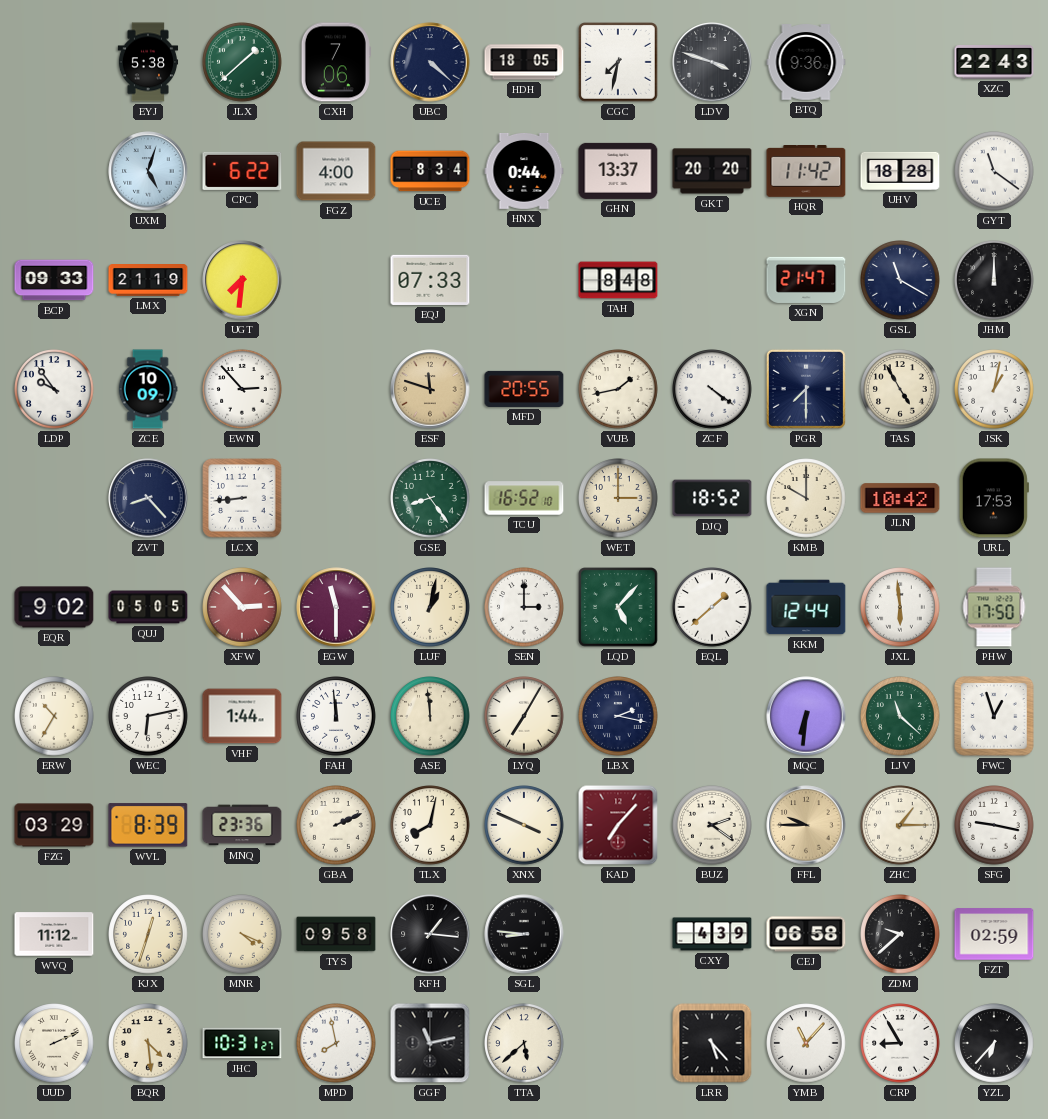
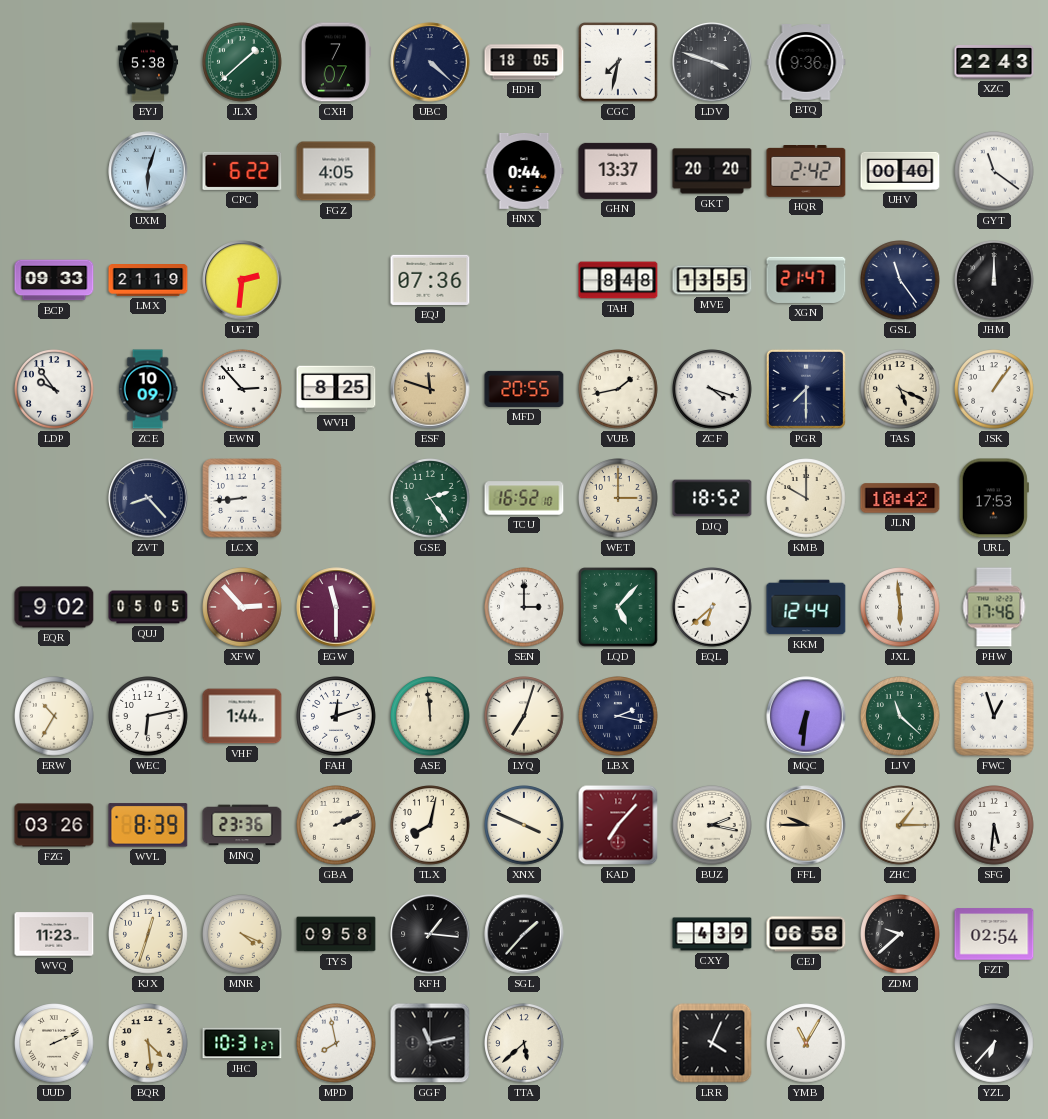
CXH: 7:06 -> 7:07 (336, 62)
UXM: 5:03 -> 6:03 (148, 171)
FGZ: 4:00 -> 4:05 (336, 171)
UCE: 8:34 -> none (430, 171)
HQR: 11:42 -> 2:42 (806, 172)
UHV: 18:28 -> 00:40 (900, 171)
UGT: 7:31 -> 2:31 (242, 280)
EQJ: 07:33 -> 07:36 (430, 280)
MVE: none -> 13:55 (712, 280)
GSL: 11:20 -> 11:24 (900, 280)
WVH: none -> 8:25 (336, 389)
ZCF: 4:21 -> 4:18 (712, 389)
TAS: 4:55 -> 5:19 (900, 389)
JSK: 1:02 -> 1:06 (994, 389)
GSE: 8:24 -> 2:24 (430, 498)
LUF: 1:02 -> none (430, 607)
EQL: 1:38 -> 6:38 (712, 607)
PHW: 17:50 -> 17:46 (994, 607)
FAH: 11:59 -> 12:12 (336, 716)
LYQ: 7:05 -> 7:03 (524, 716)
FZG: 03:29 -> 03:26 (54, 825)
BUZ: 2:21 -> 2:17 (712, 825)
SFG: 9:17 -> 5:31 (994, 825)
WVQ: 11:12 -> 11:23 (54, 934)
SGL: 8:46 -> 1:37 (524, 934)
FZT: 02:59 -> 02:54 (994, 934)
LRR: 5:23 -> 4:04 (712, 1043)
YMB: 11:07 -> 11:05 (806, 1043)
CRP: 8:55 -> none (900, 1043)
